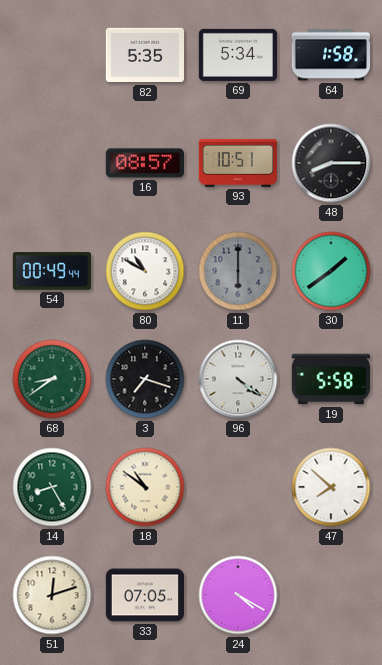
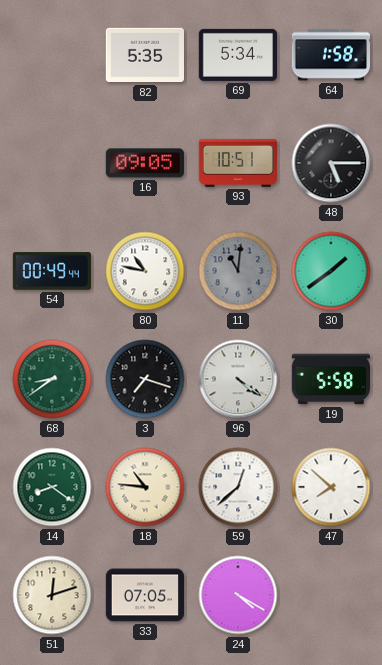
16: 08:57 -> 09:05 (145, 163)
48: 8:15 -> 5:15 (331, 163)
80: 10:50 -> 10:47 (145, 271)
11: 6:00 -> 11:01 (238, 271)
14: 8:25 -> 8:21 (52, 487)
18: 10:51 -> 10:46 (145, 487)
59: none -> 12:38 (238, 487)
